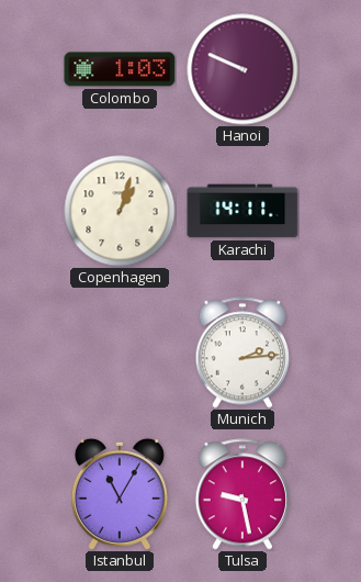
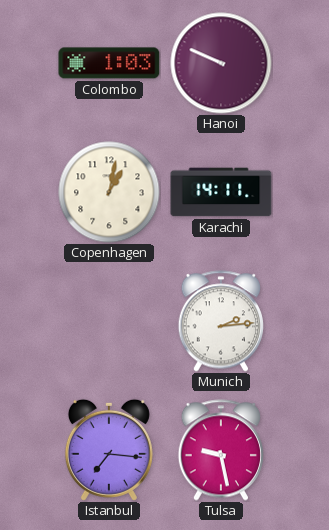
Copenhagen: 1:03 -> 1:02 (109, 192)
Istanbul: 11:05 -> 7:16 (109, 450)
